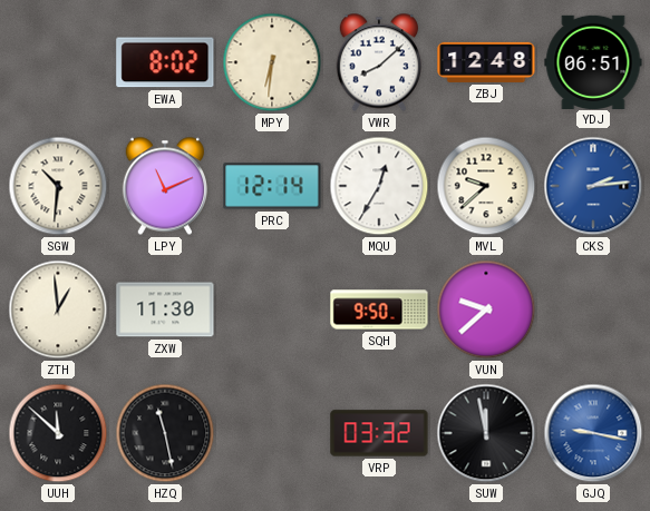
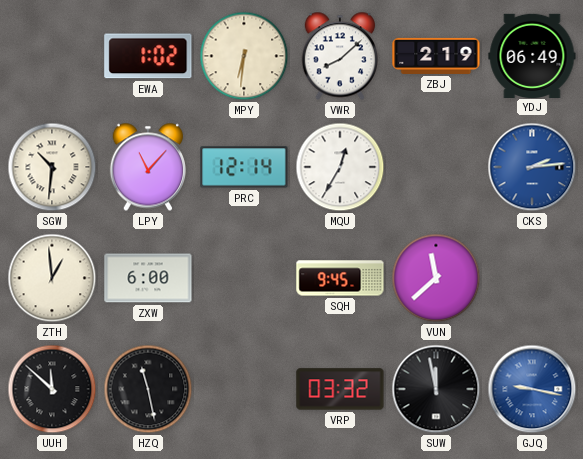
EWA: 8:02 -> 1:02 (148, 56)
ZBJ: 12:48 -> 2:19 (436, 56)
YDJ: 06:51 -> 06:49 (532, 55)
LPY: 11:11 -> 11:07 (147, 167)
MVL: 9:38 -> none (486, 186)
ZXW: 11:30 -> 6:00 (148, 278)
SQH: 9:50 -> 9:45 (340, 278)
VUN: 9:38 -> 11:38 (436, 278)
